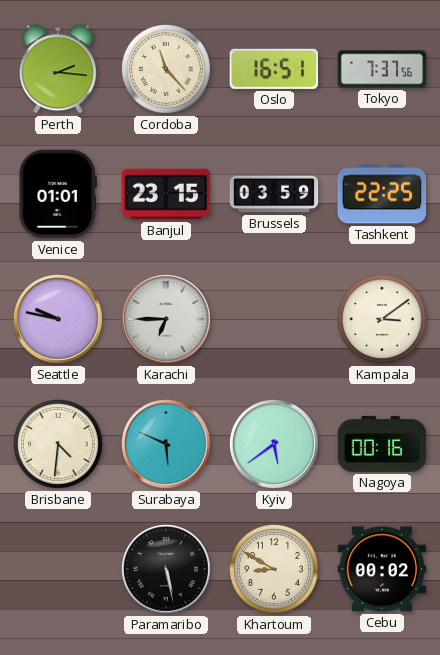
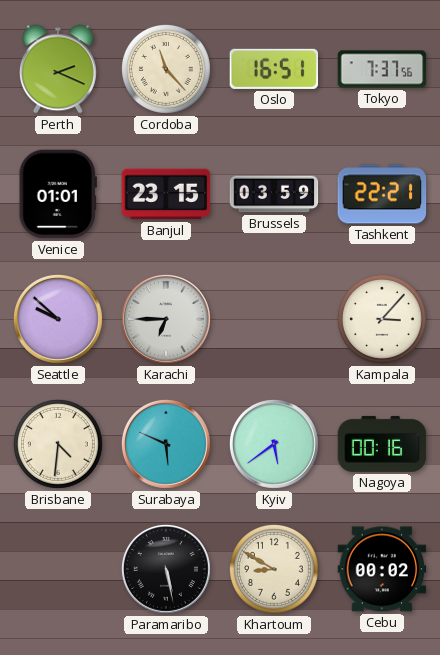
Perth: 2:16 -> 2:19 (58, 69)
Tashkent: 22:25 -> 22:21 (382, 194)
Seattle: 9:47 -> 9:52 (58, 319)
Kampala: 3:09 -> 3:07 (382, 319)
